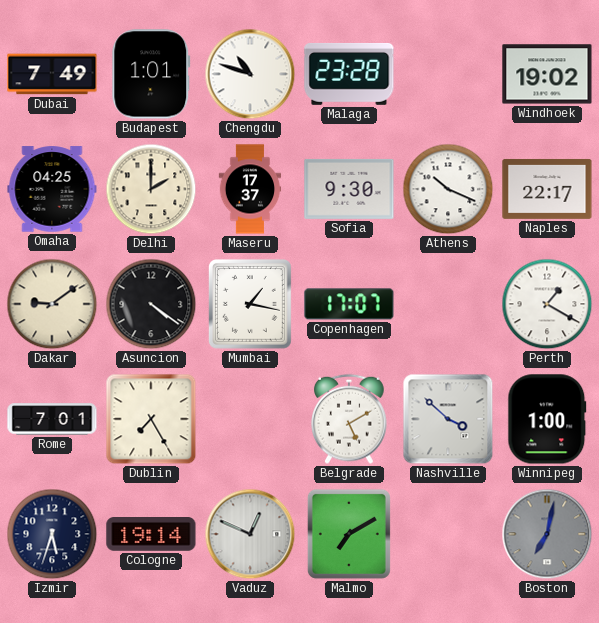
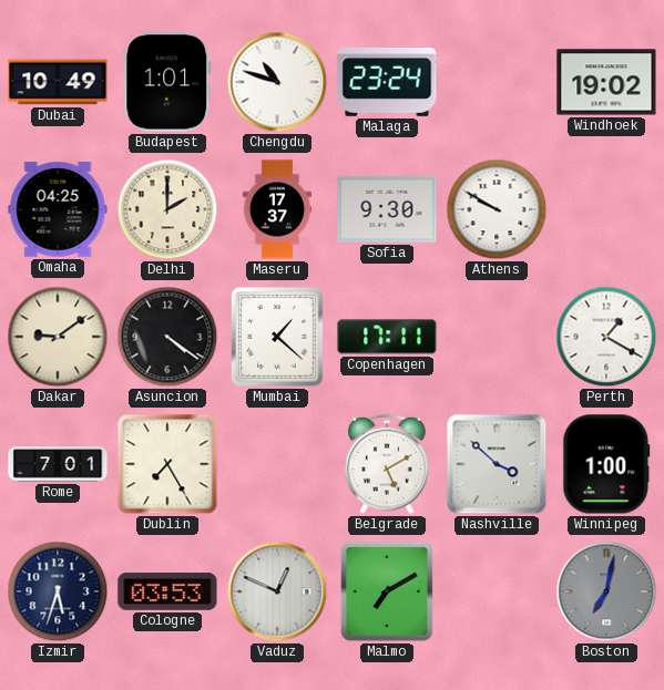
Dubai: 7:49 -> 10:49 (58, 82)
Malaga: 23:28 -> 23:24 (387, 82)
Athens: 10:19 -> 9:50 (497, 209)
Naples: 22:17 -> none (547, 189)
Mumbai: 1:17 -> 1:22 (277, 337)
Copenhagen: 17:07 -> 17:11 (387, 337)
Cologne: 19:14 -> 03:53 (167, 593)
